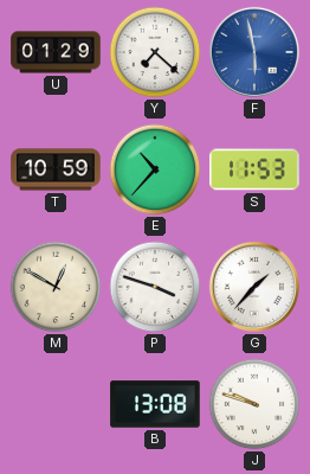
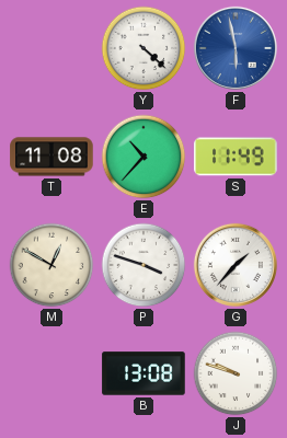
U: 01:29 -> none (56, 52)
Y: 7:22 -> 4:22 (143, 48)
T: 10:59 -> 11:08 (51, 157)
S: 11:53 -> 11:49 (236, 157)
